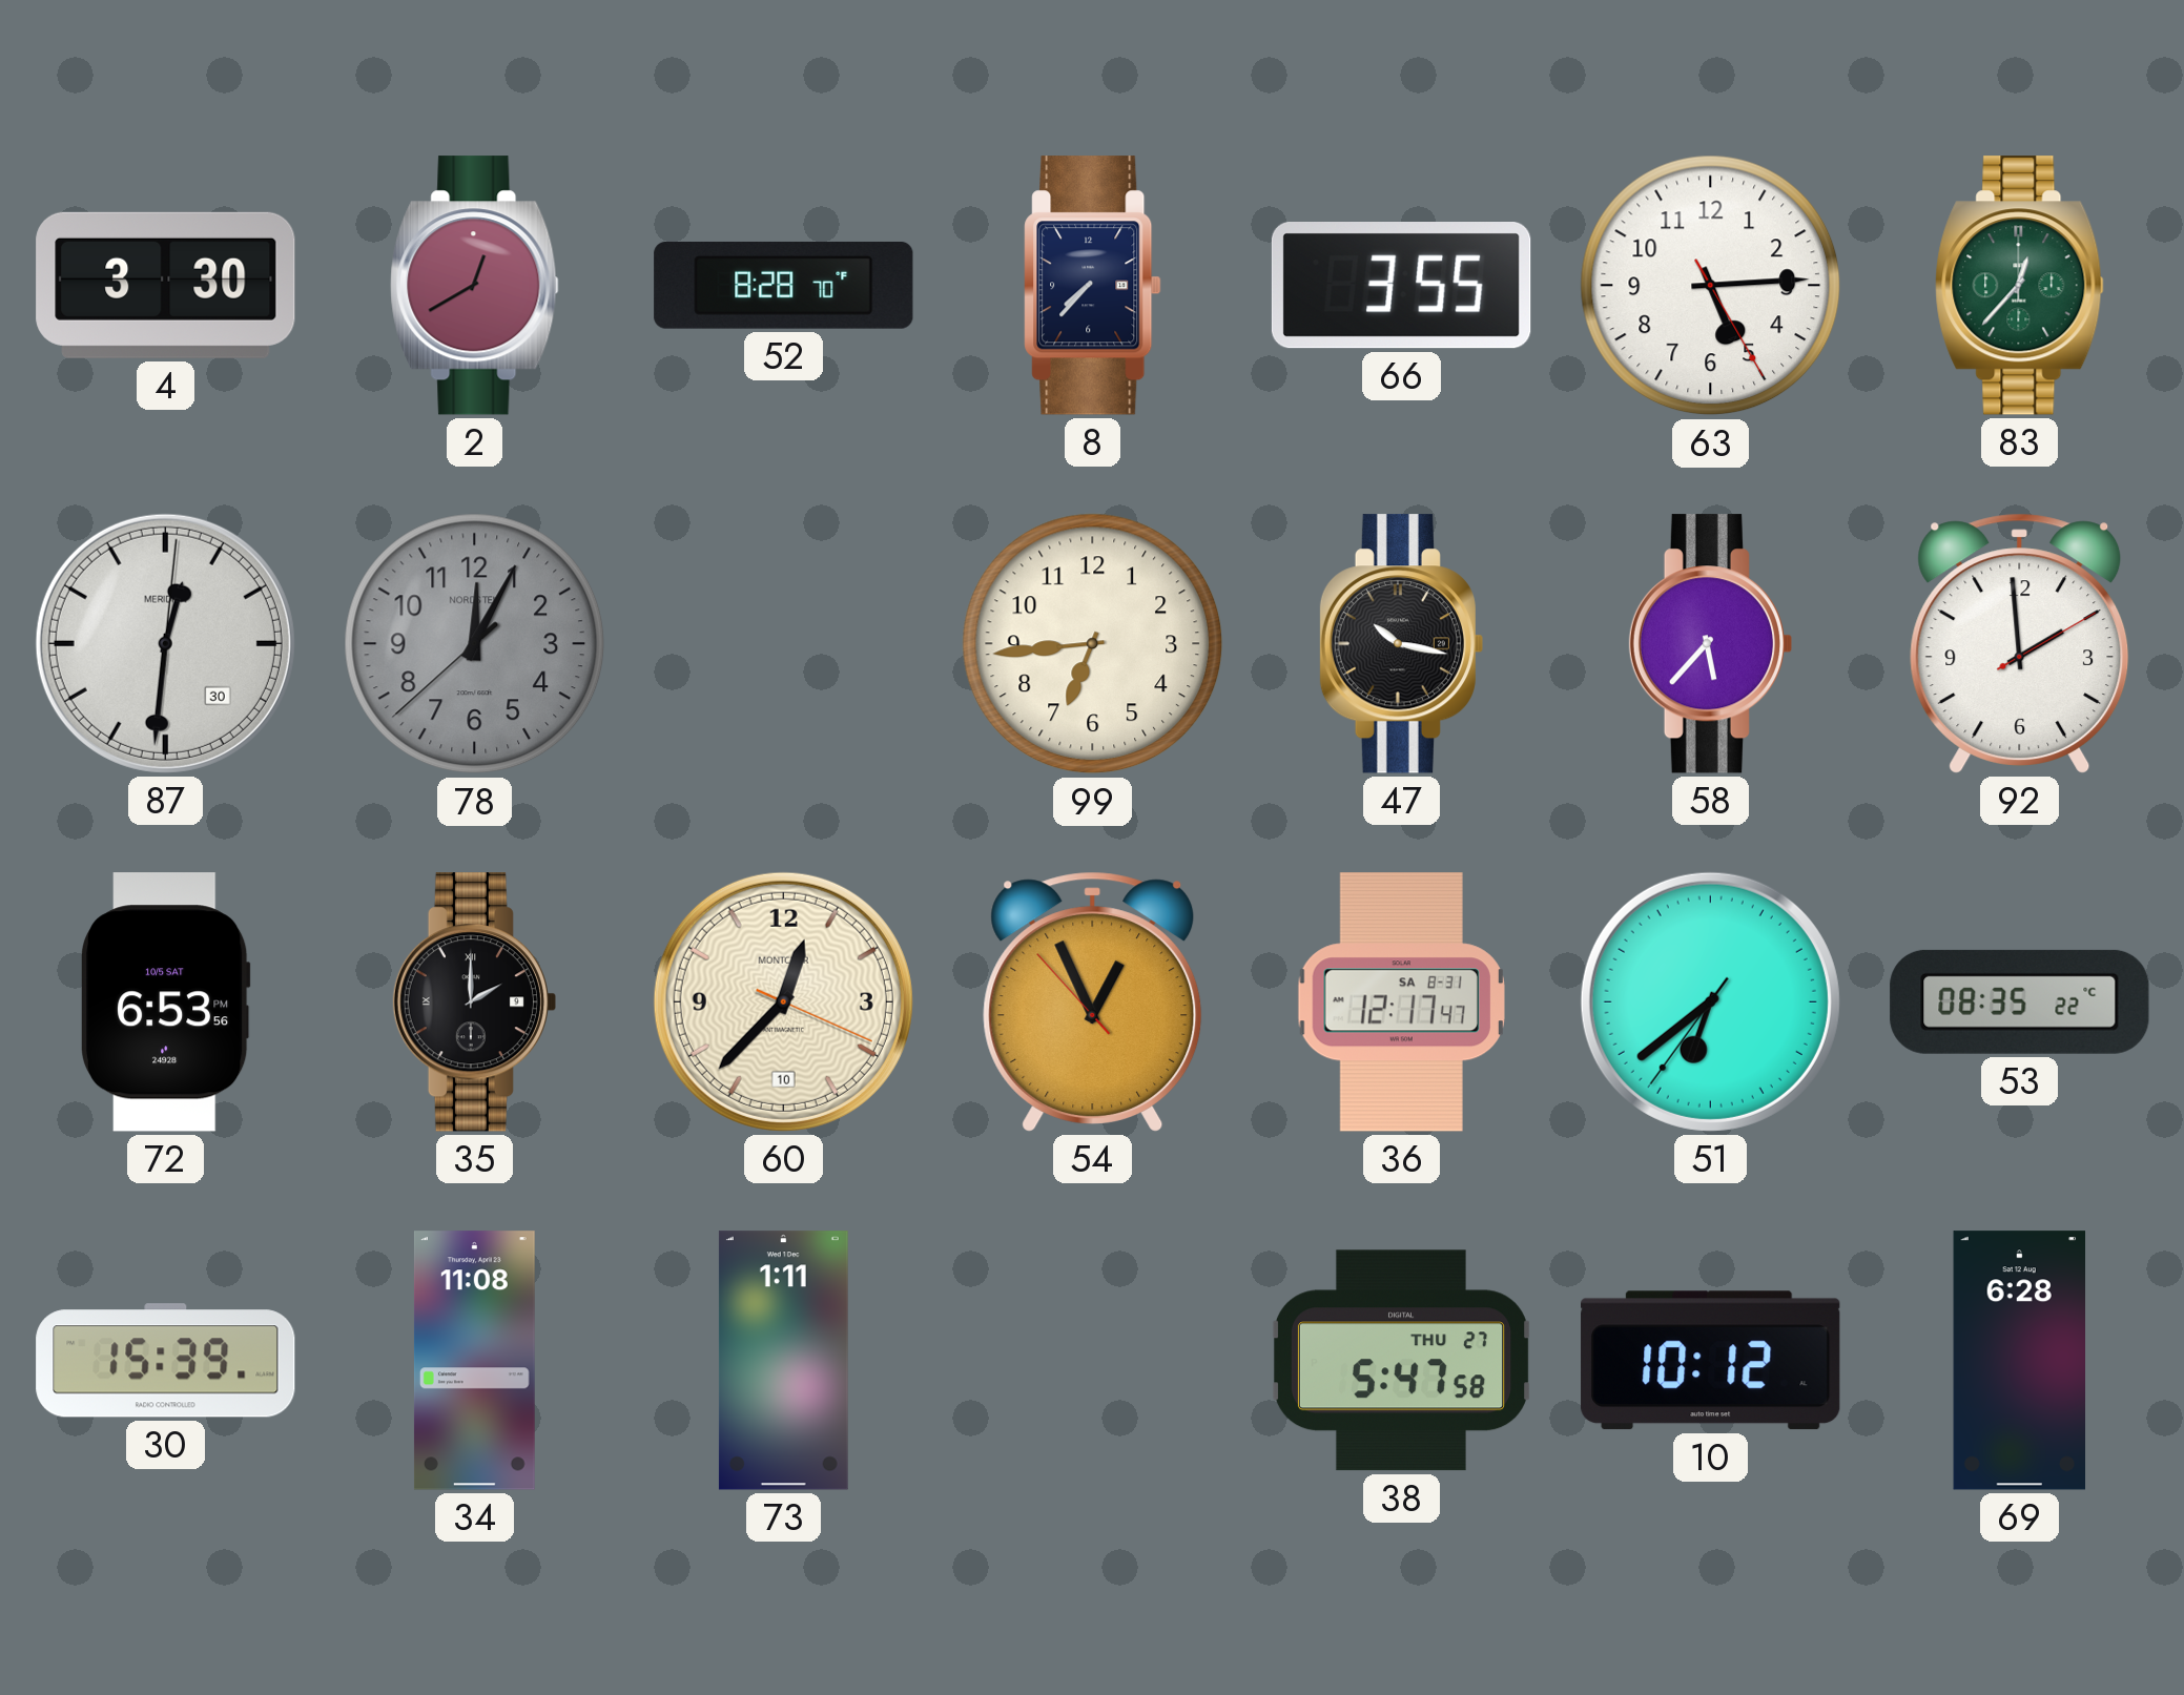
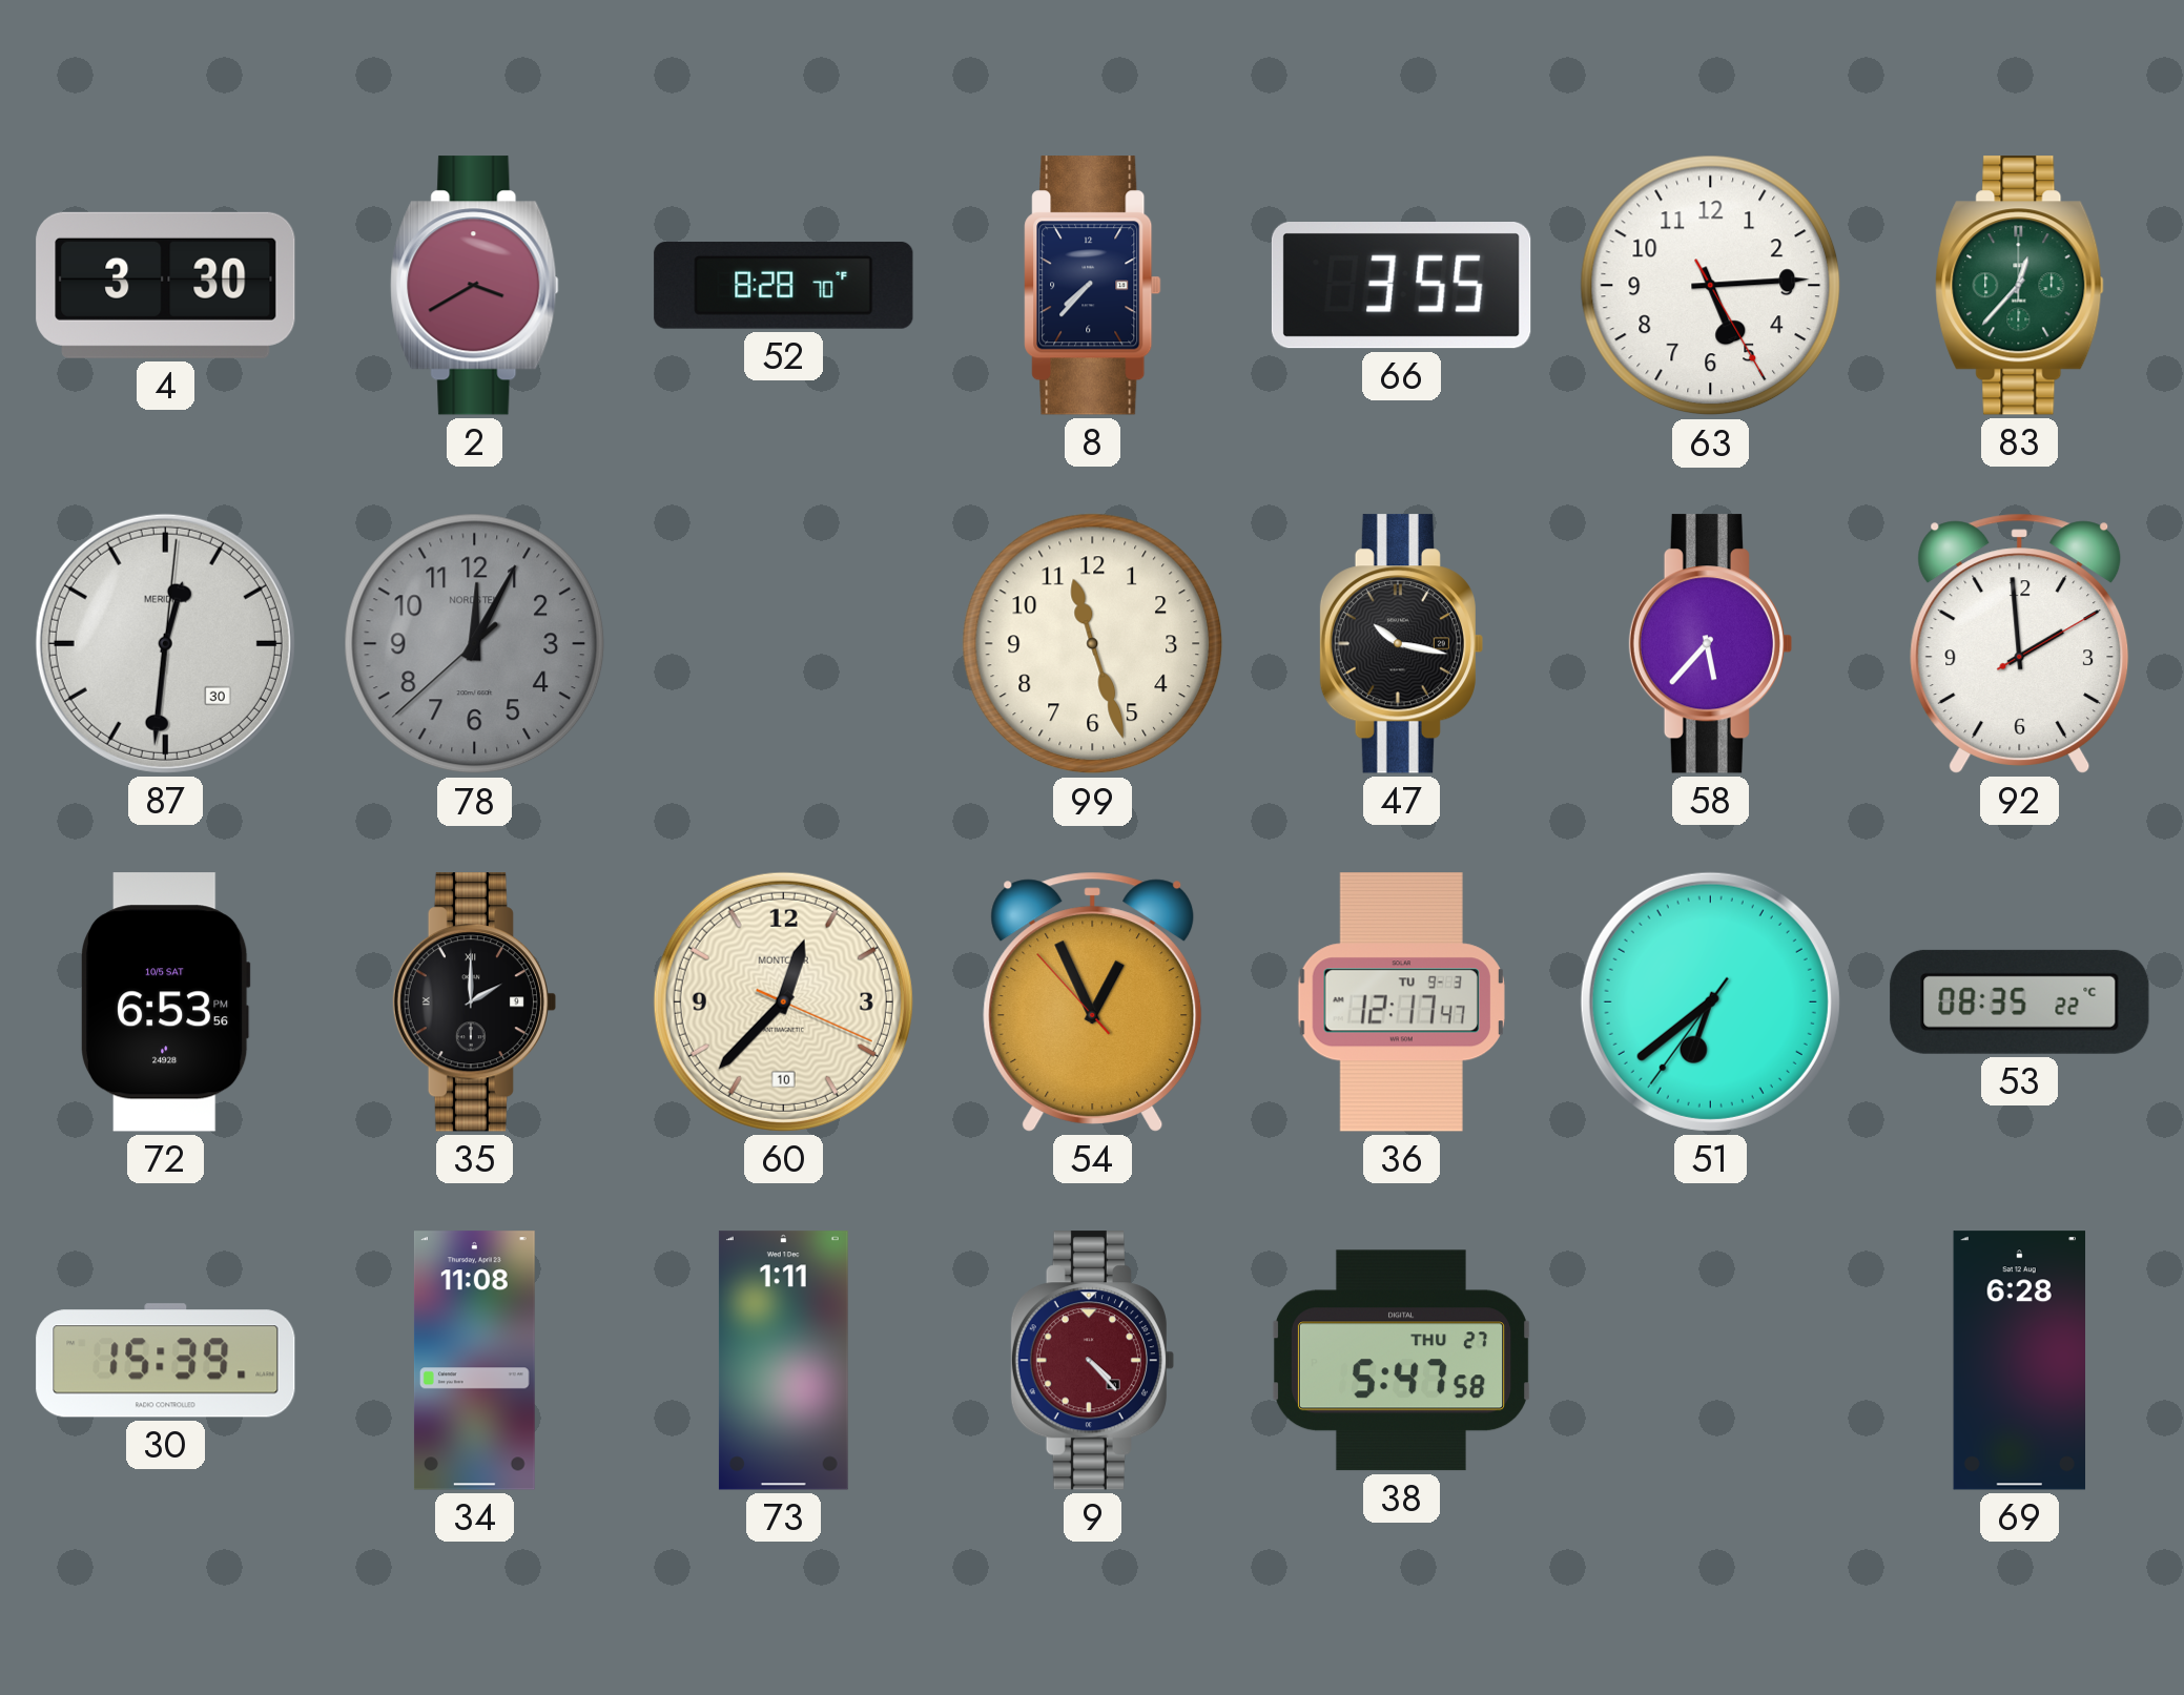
2: 12:40 -> 3:40 (475, 286)
99: 6:44 -> 11:27 (1093, 644)
36 date: SA 8-31 -> TU 9-3 (1401, 1002)
9: none -> 4:23 (1092, 1361)
10: 10:12 -> none (1711, 1361)
